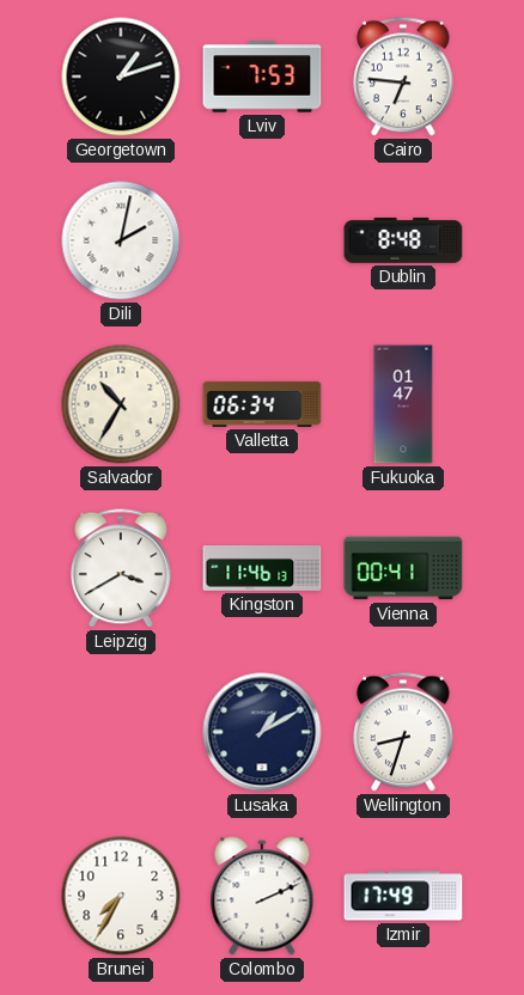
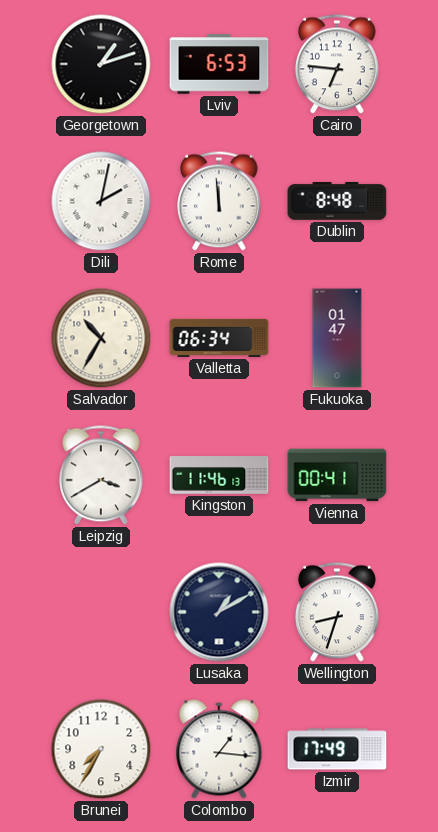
Lviv: 7:53 -> 6:53 (219, 64)
Rome: none -> 11:59 (220, 201)
Colombo: 2:11 -> 1:16 (219, 749)
